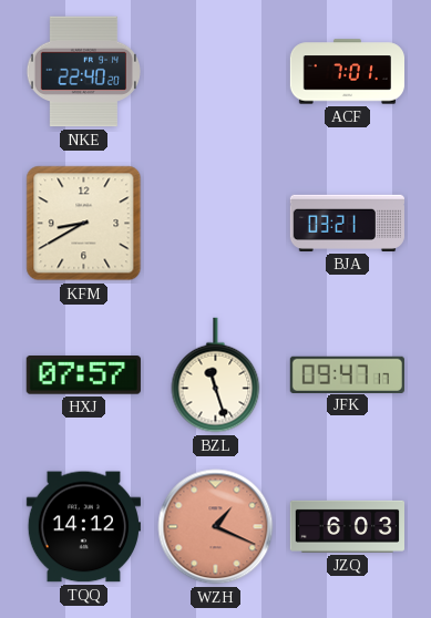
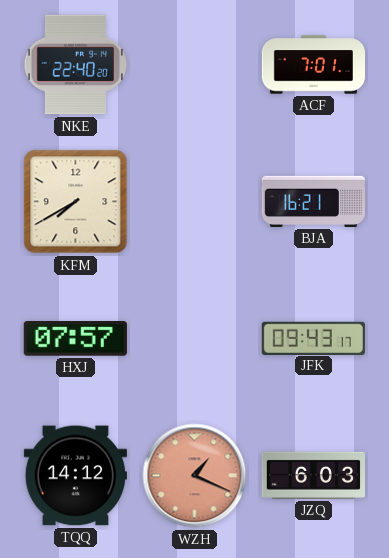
KFM: 8:40 -> 7:40 (76, 202)
BJA: 03:21 -> 16:21 (313, 201)
BZL: 11:27 -> none (216, 375)
JFK: 09:47 -> 09:43 (313, 338)
